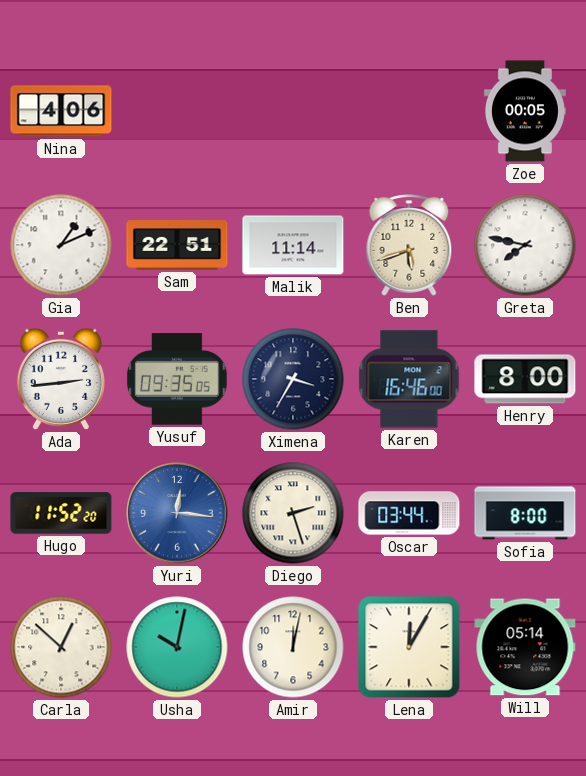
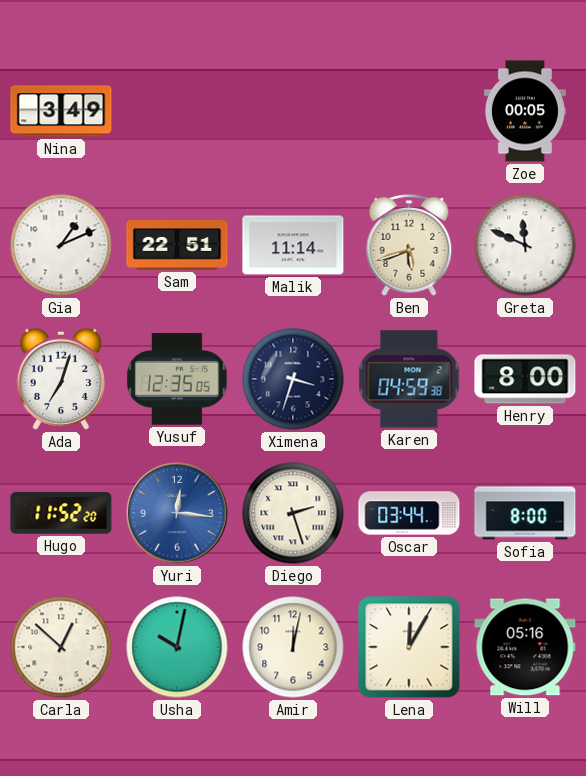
Nina: 4:06 -> 3:49 (61, 111)
Greta: 7:47 -> 11:49 (525, 245)
Ada: 2:44 -> 7:03 (61, 379)
Yusuf: 09:35 -> 12:35 (177, 379)
Ximena: 3:35 -> 3:33 (293, 379)
Karen: 16:46 -> 04:59 (409, 379)
Will: 05:14 -> 05:16 (525, 647)
